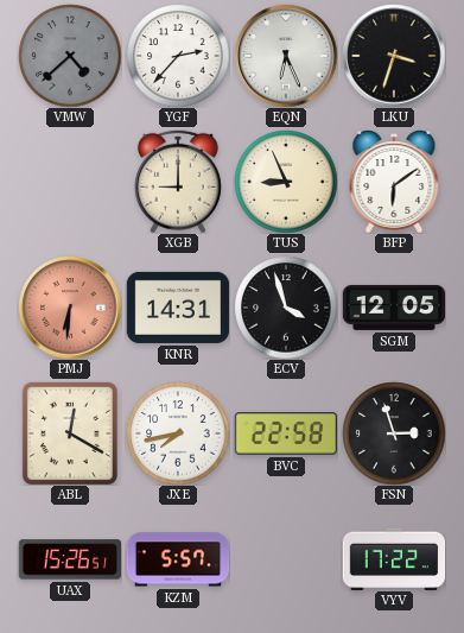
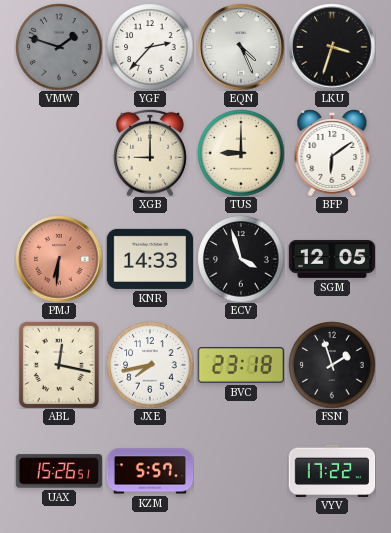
VMW: 4:38 -> 1:48 (59, 47)
EQN: 6:26 -> 4:26 (241, 47)
TUS: 8:56 -> 9:00 (241, 153)
KNR: 14:31 -> 14:33 (149, 259)
ABL: 12:20 -> 12:17 (59, 365)
BVC: 22:58 -> 23:18 (240, 365)
FSN: 2:57 -> 1:57 (332, 365)
